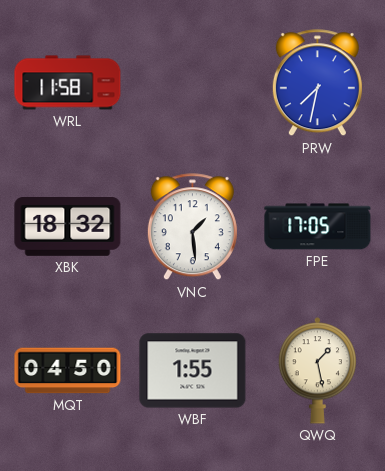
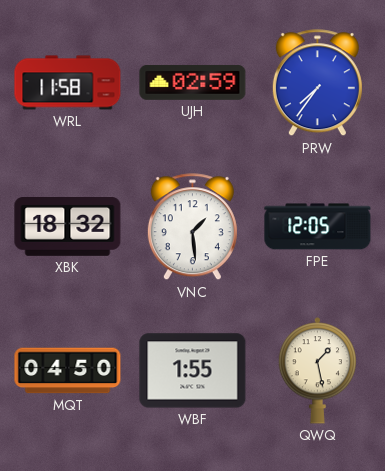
UJH: none -> 02:59 (193, 82)
PRW: 7:32 -> 7:36 (317, 83)
FPE: 17:05 -> 12:05 (318, 227)
